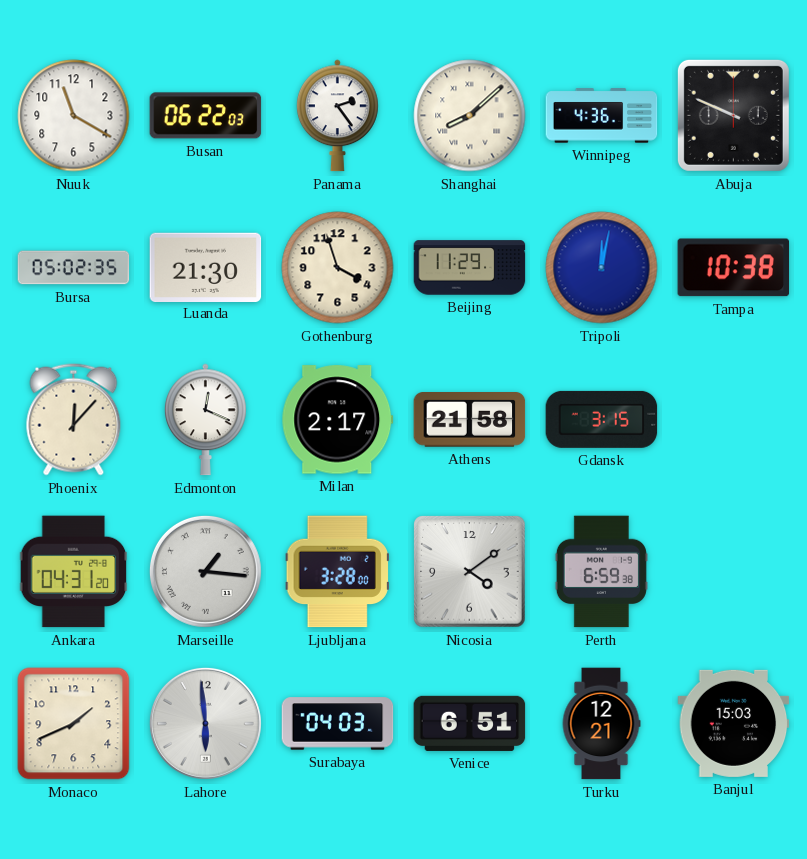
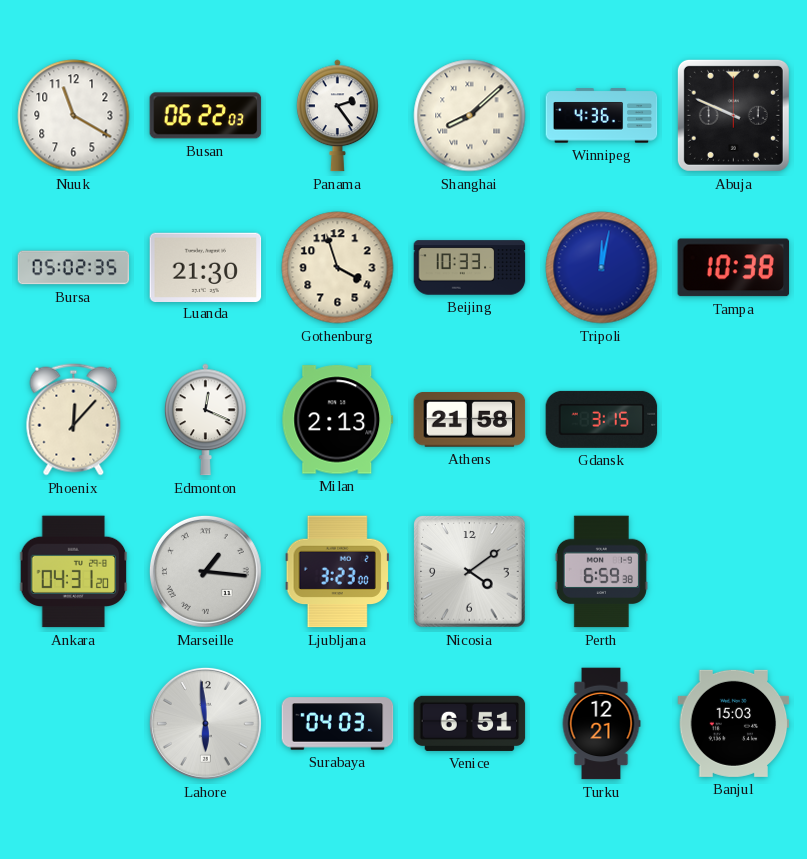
Beijing: 11:29 -> 10:33 (470, 268)
Milan: 2:17 -> 2:13 (338, 420)
Ljubljana: 3:28 -> 3:23 (337, 572)
Monaco: 1:41 -> none (74, 724)
